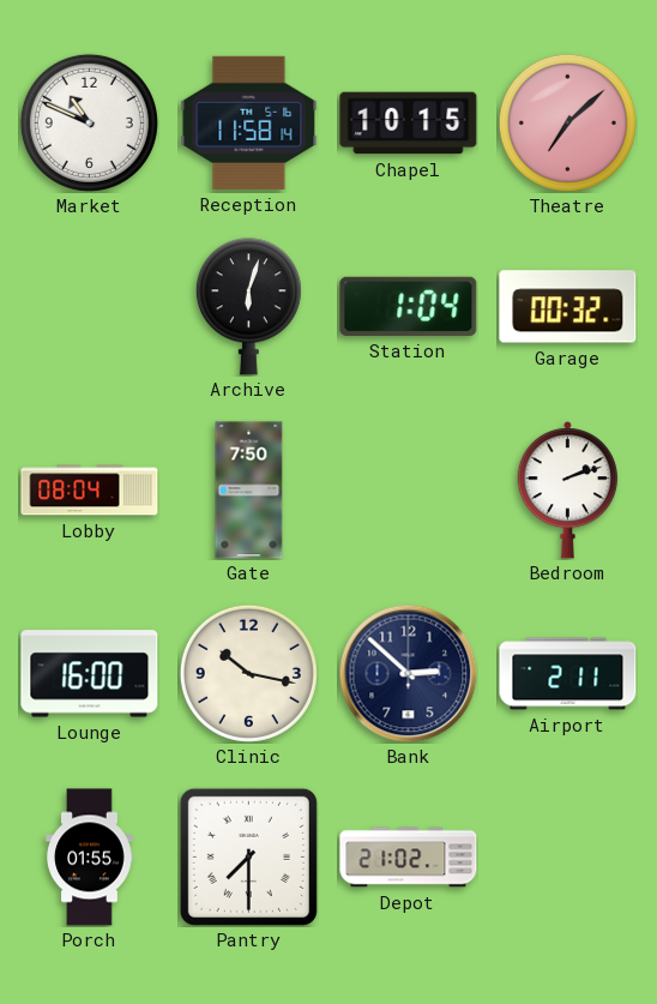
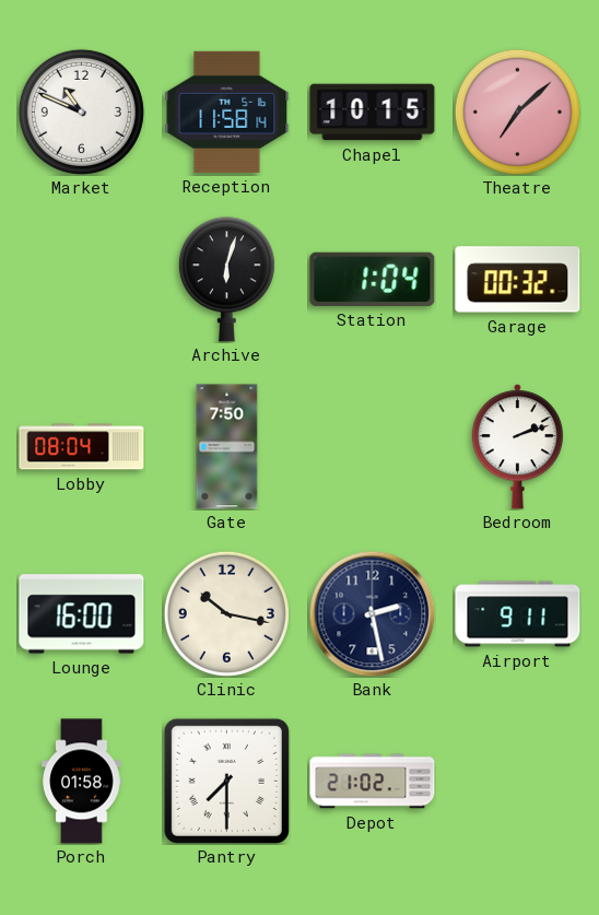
Bank: 2:52 -> 2:28 (372, 613)
Airport: 2:11 -> 9:11 (518, 614)
Porch: 01:55 -> 01:58 (82, 782)
